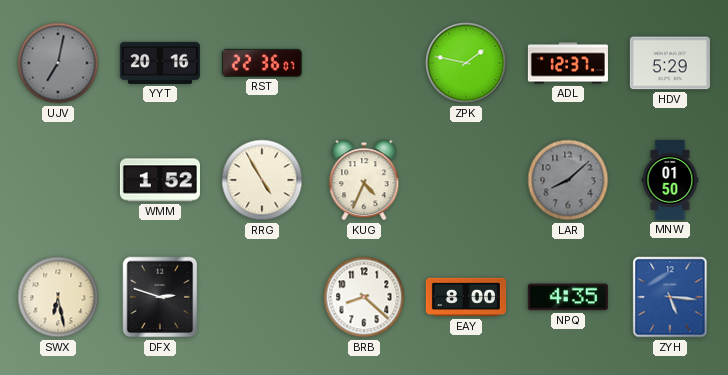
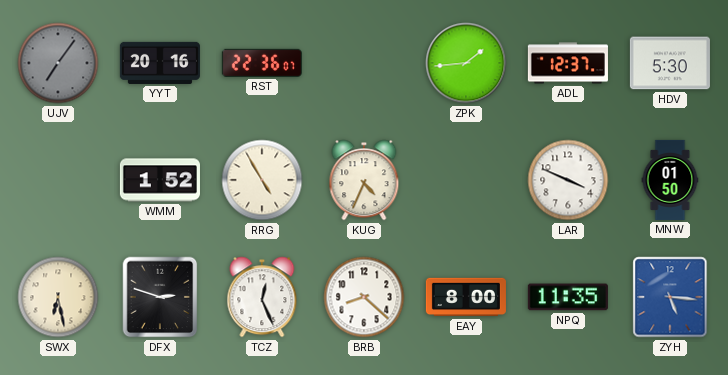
UJV: 7:02 -> 7:06 (58, 63)
ZPK: 1:47 -> 1:44 (466, 63)
HDV: 5:29 -> 5:30 (670, 63)
LAR: 8:08 -> 3:49 (568, 180)
LAR dial: grey -> white (568, 180)
TCZ: none -> 12:26 (262, 297)
NPQ: 4:35 -> 11:35 (568, 297)
